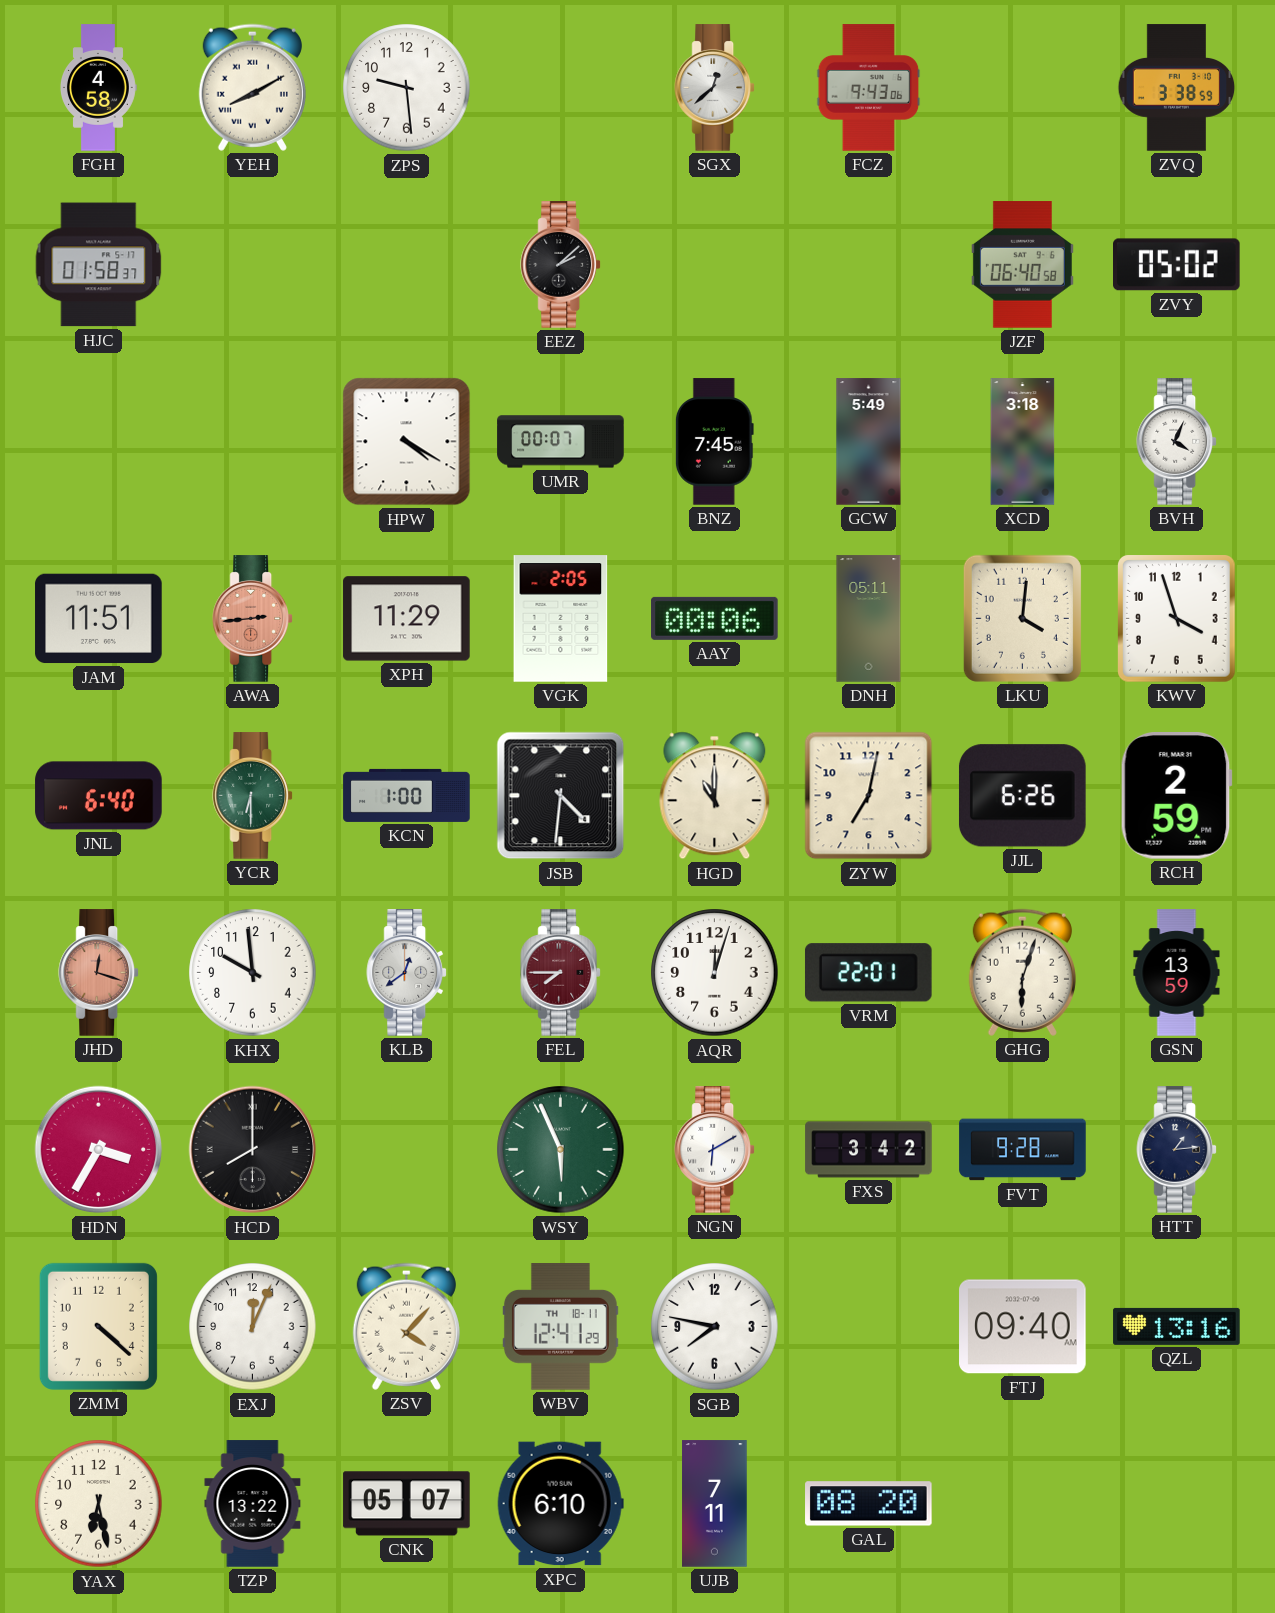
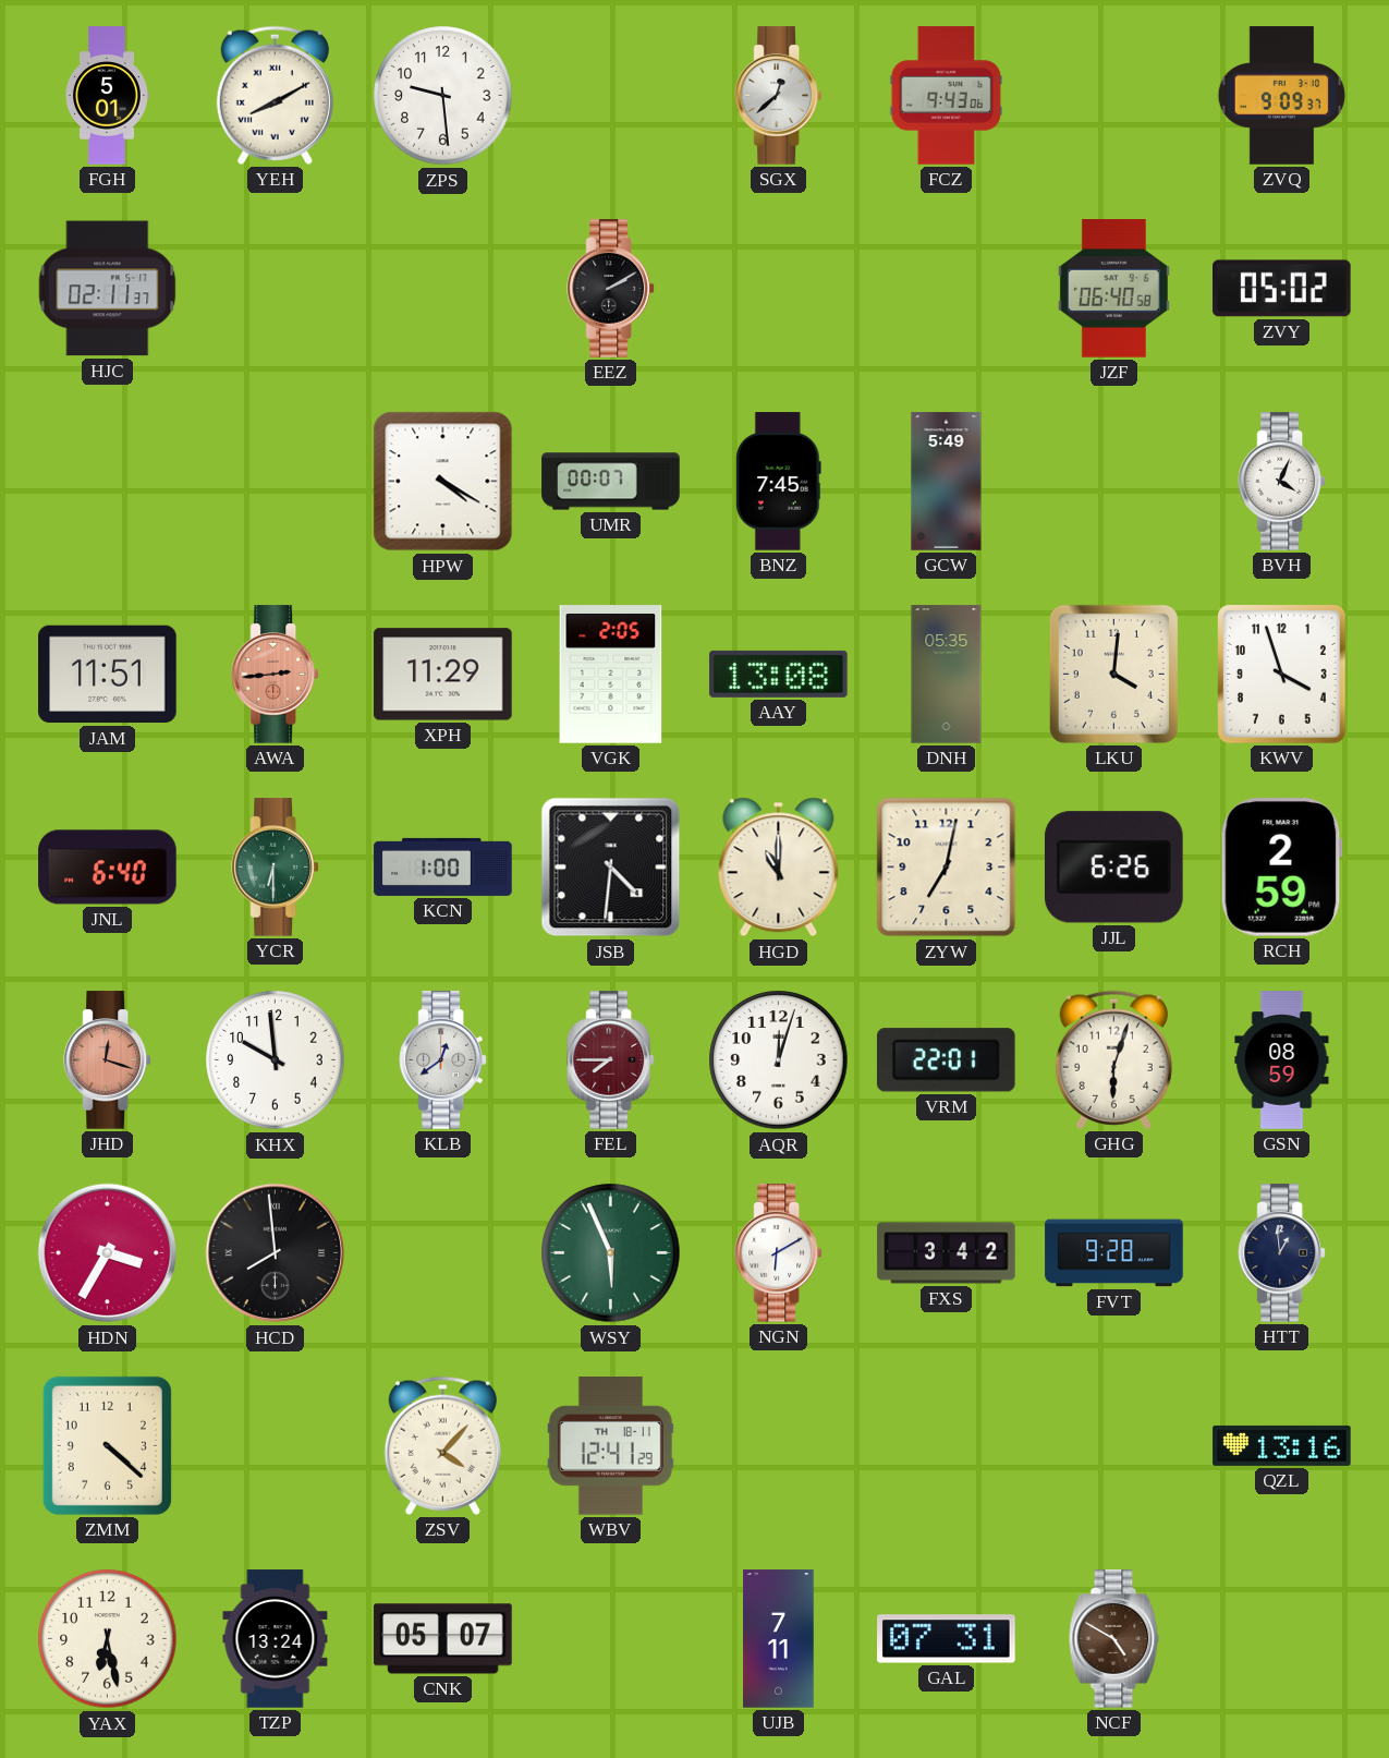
FGH: 4:58 -> 5:01 (107, 96)
ZVQ: 3:38 -> 9:09 (1282, 96)
HJC: 01:58 -> 02:11 (108, 289)
EEZ: 2:08 -> 2:10 (611, 289)
XCD: 3:18 -> none (1023, 442)
AAY: 00:06 -> 13:08 (779, 674)
DNH: 05:11 -> 05:35 (947, 675)
GSN: 13:59 -> 08:59 (1282, 1060)
HCD: 8:00 -> 7:59 (276, 1253)
HTT: 1:14 -> 12:59 (1282, 1253)
EXJ: 12:04 -> none (253, 1327)
SGB: 7:47 -> none (715, 1327)
FTJ: 09:40 -> none (1023, 1327)
TZP: 13:22 -> 13:24 (276, 1639)
XPC: 6:10 -> none (560, 1504)
GAL: 08:20 -> 07:31 (947, 1639)
NCF: none -> 4:50 (1114, 1639)
